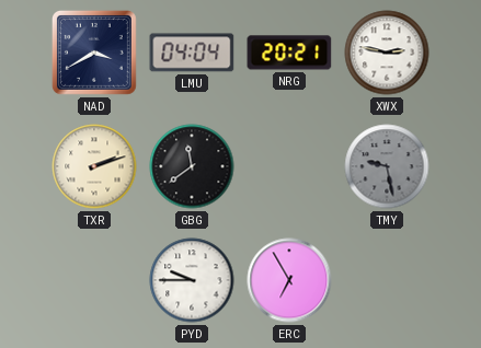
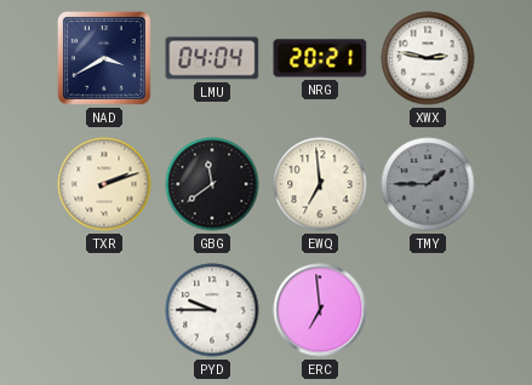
EWQ: none -> 6:59 (320, 184)
TMY: 9:28 -> 1:45 (428, 184)
ERC: 6:55 -> 6:59 (320, 310)
